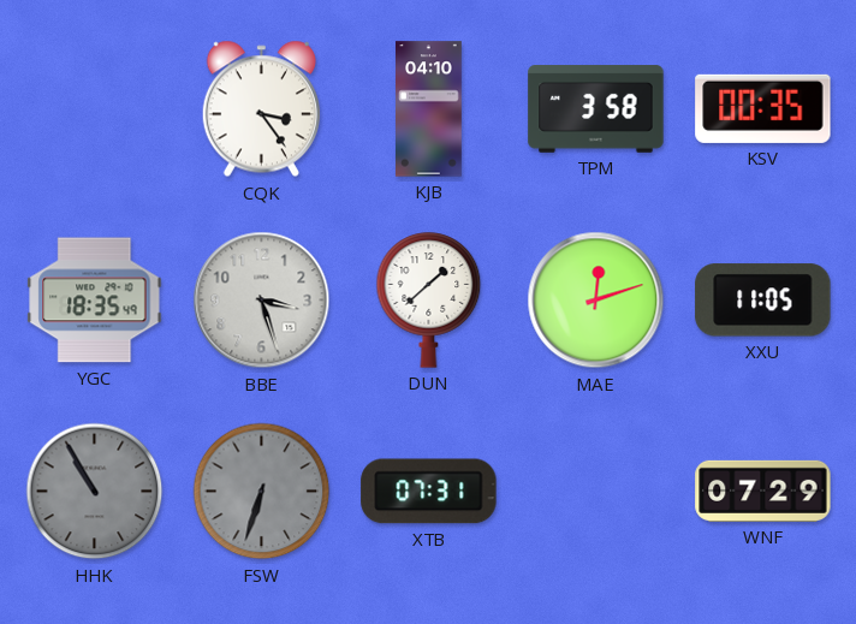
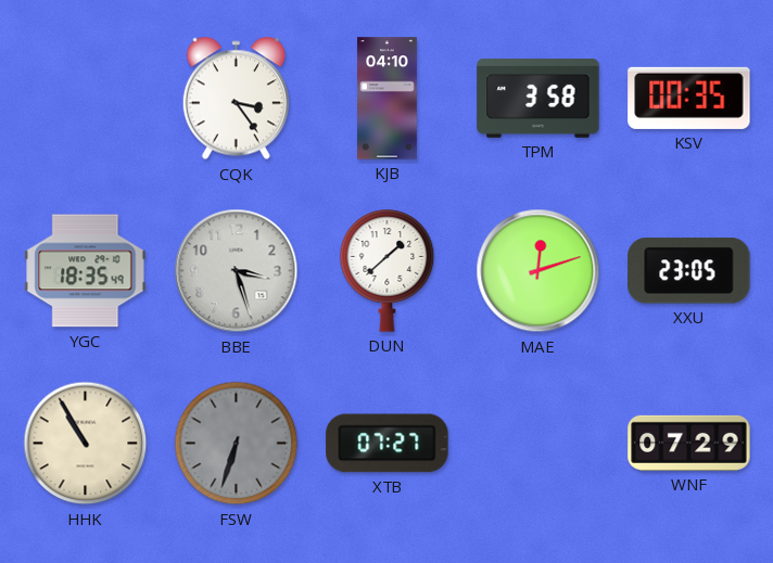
XXU: 11:05 -> 23:05 (689, 271)
HHK dial: grey -> cream (86, 444)
XTB: 07:31 -> 07:27 (388, 444)
